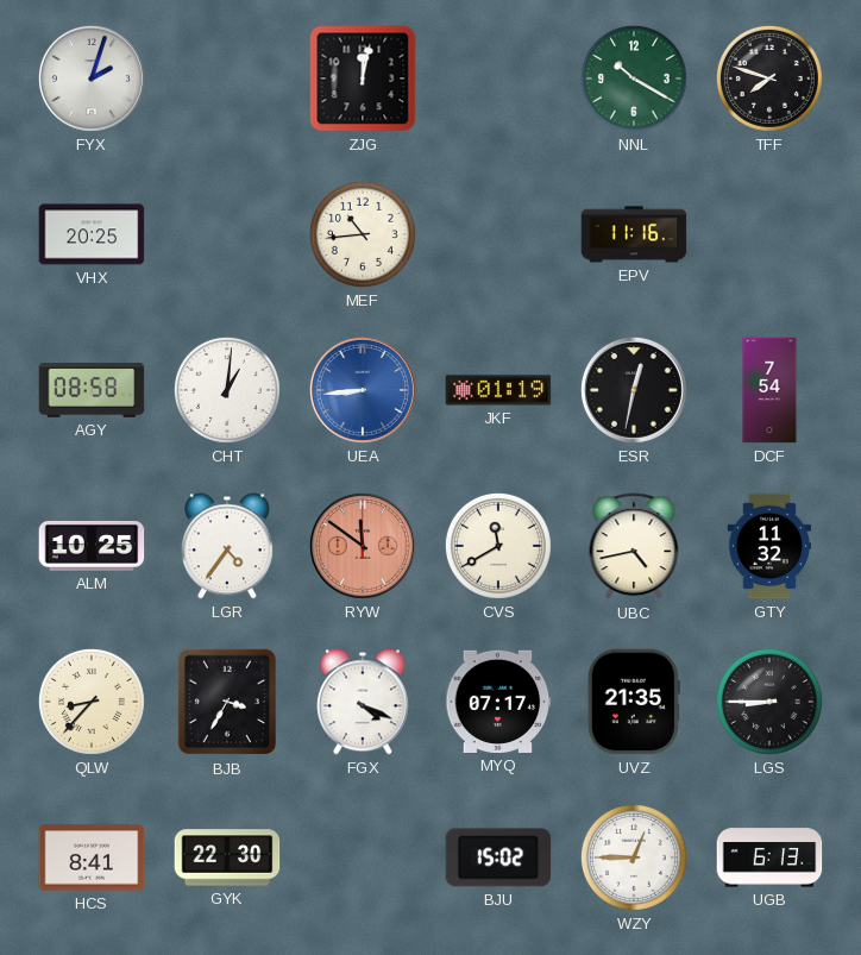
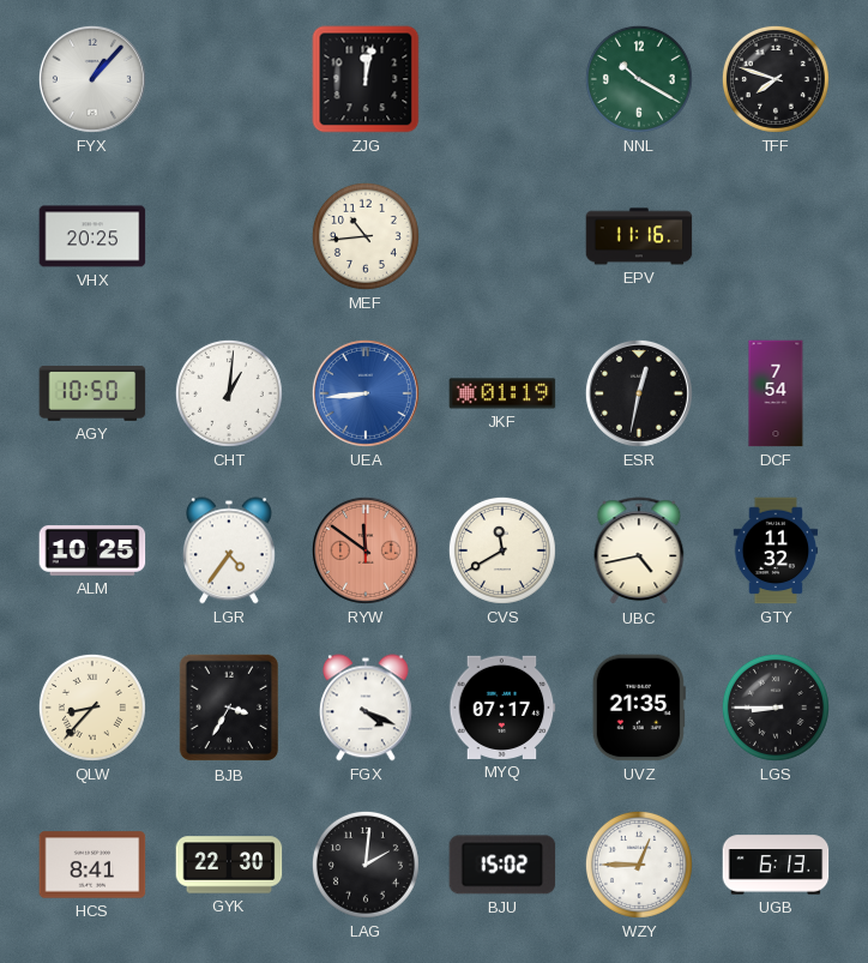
FYX: 2:03 -> 1:07 (92, 79)
AGY: 08:58 -> 10:50 (92, 393)
LAG: none -> 2:01 (366, 865)
